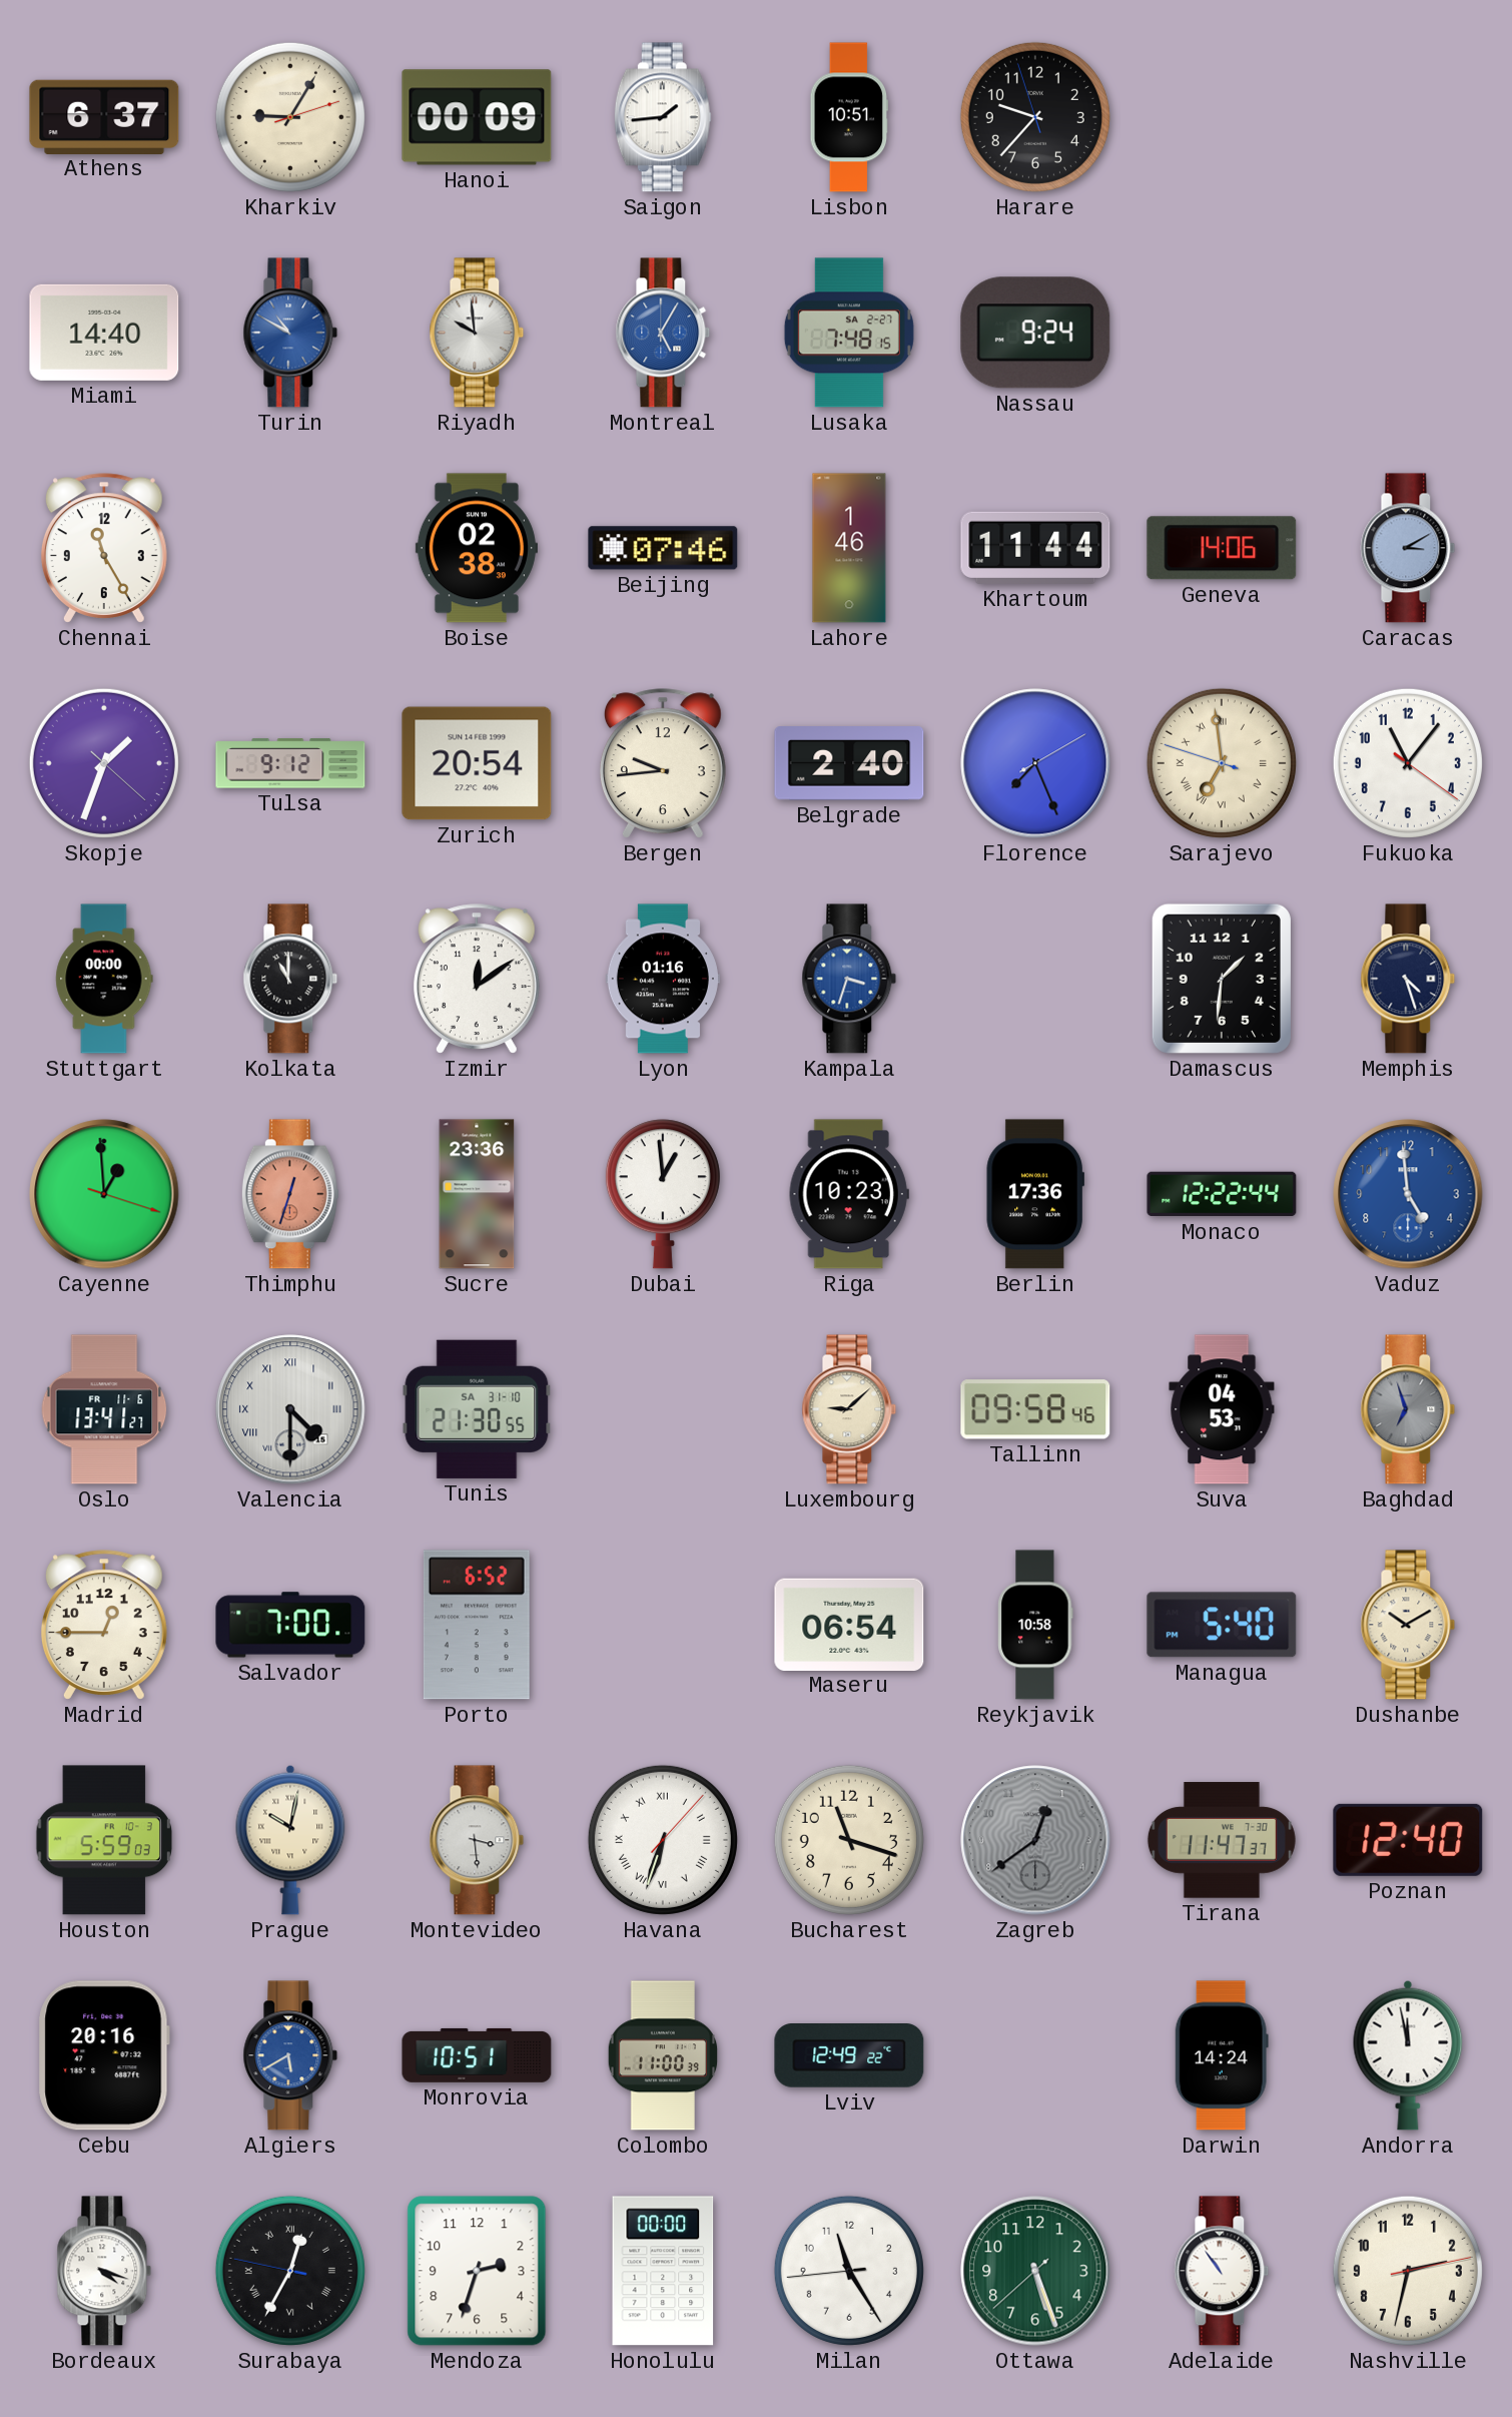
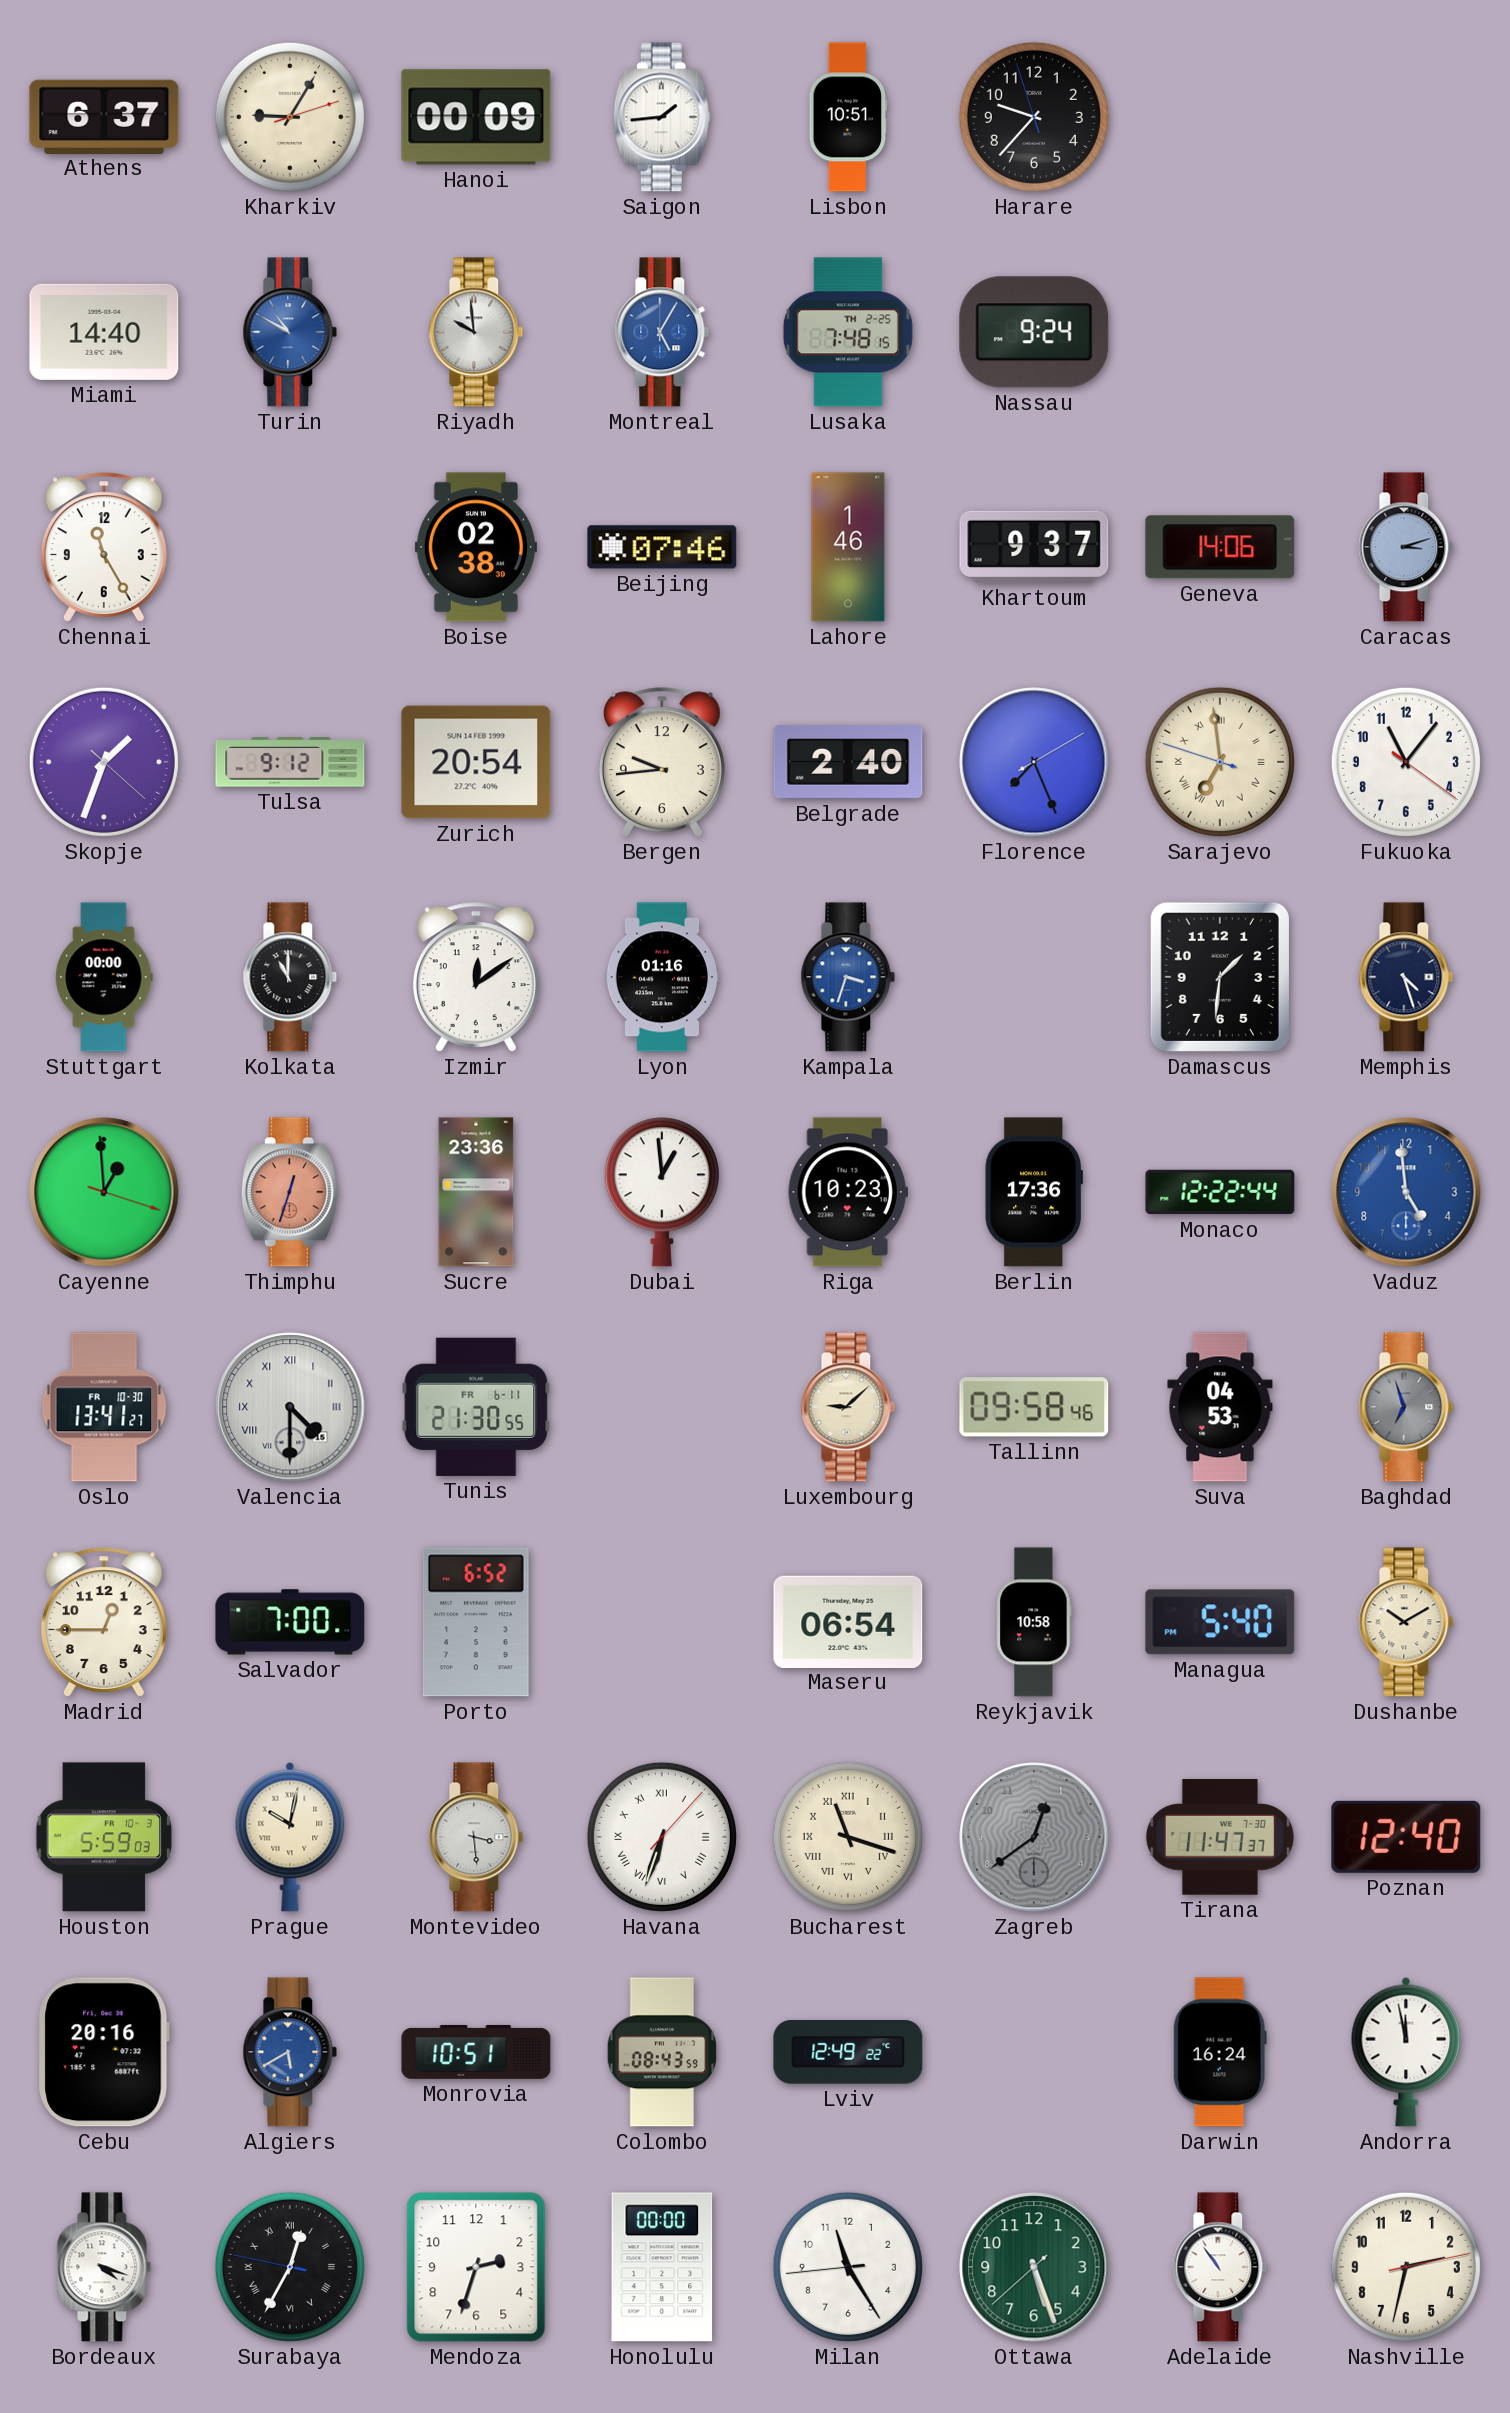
Lusaka date: SA 2-27 -> TH 2-25 (848, 332)
Khartoum: 11:44 -> 9:37 (1034, 547)
Caracas: 3:10 -> 3:12 (1406, 547)
Oslo date: FR 11-6 -> FR 10-30 (104, 1407)
Tunis date: SA 31-10 -> FR 6-11 (476, 1407)
Bucharest numerals: Arabic -> Roman (848, 1837)
Colombo: 11:00 -> 08:43 (662, 2052)
Darwin: 14:24 -> 16:24 (1220, 2052)
